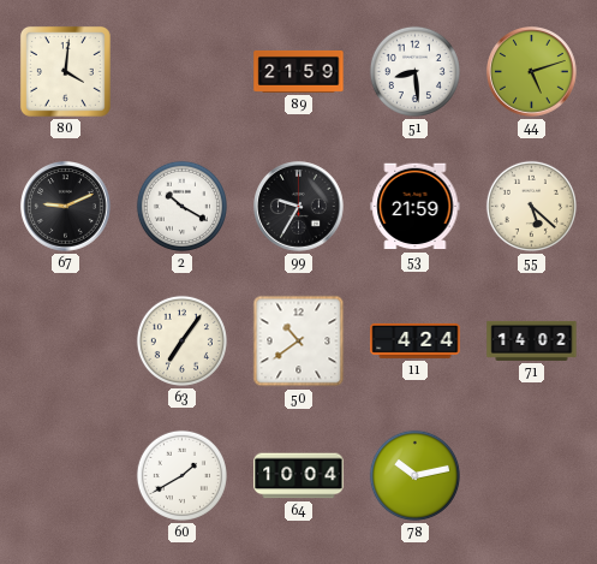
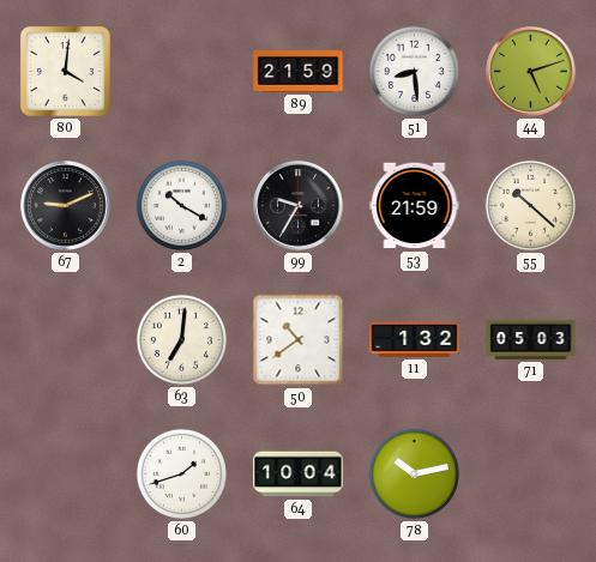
55: 5:22 -> 10:22 (530, 205)
63: 7:06 -> 7:01 (181, 339)
11: 4:24 -> 1:32 (415, 339)
71: 14:02 -> 05:03 (531, 339)
60: 1:40 -> 1:42 (181, 473)
